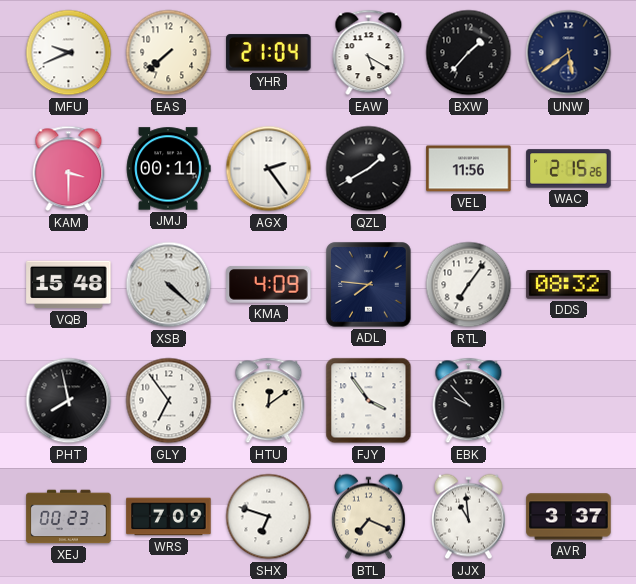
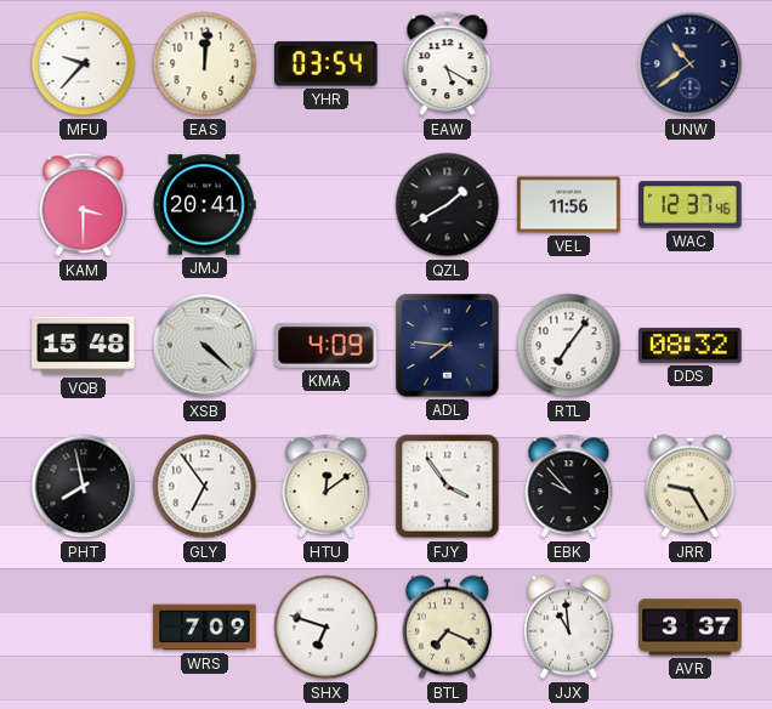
MFU: 9:41 -> 9:37 (84, 64)
EAS: 7:38 -> 12:01 (205, 64)
YHR: 21:04 -> 03:54 (327, 64)
BXW: 1:37 -> none (469, 53)
UNW: 5:39 -> 10:39 (691, 64)
JMJ: 00:11 -> 20:41 (204, 205)
AGX: 2:24 -> none (269, 169)
WAC: 2:15 -> 12:37 (691, 205)
JRR: none -> 9:25 (689, 487)
XEJ: 00:23 -> none (69, 517)
